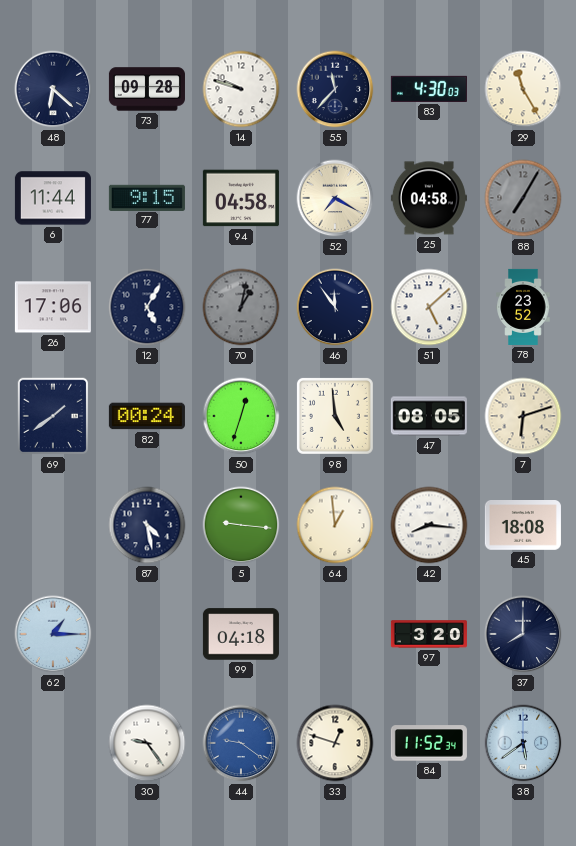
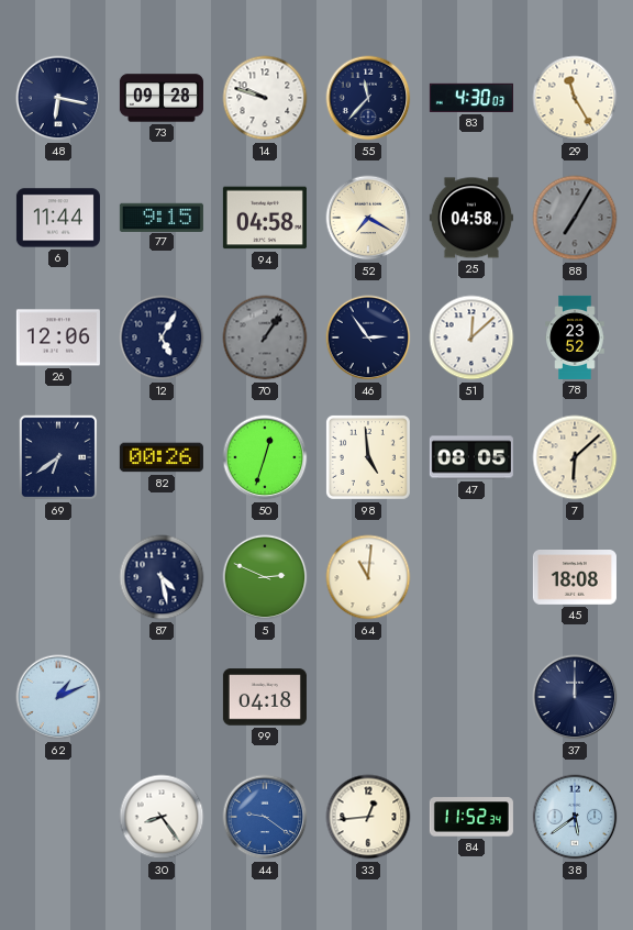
48: 6:22 -> 6:17 (58, 98)
26: 17:06 -> 12:06 (58, 337)
70: 1:02 -> 1:06 (265, 337)
46: 11:54 -> 2:54 (368, 337)
51: 5:08 -> 12:08 (471, 337)
69: 1:39 -> 6:39 (58, 457)
82: 00:24 -> 00:26 (162, 457)
7: 6:12 -> 6:08 (575, 457)
5: 9:16 -> 2:49 (265, 577)
64: 12:59 -> 11:01 (368, 577)
42: 8:16 -> none (429, 525)
62: 1:15 -> 1:11 (58, 697)
97: 3:20 -> none (429, 634)
37: 8:00 -> 12:00 (575, 697)
30: 9:24 -> 8:24 (162, 817)
33: 12:48 -> 12:44 (368, 817)
